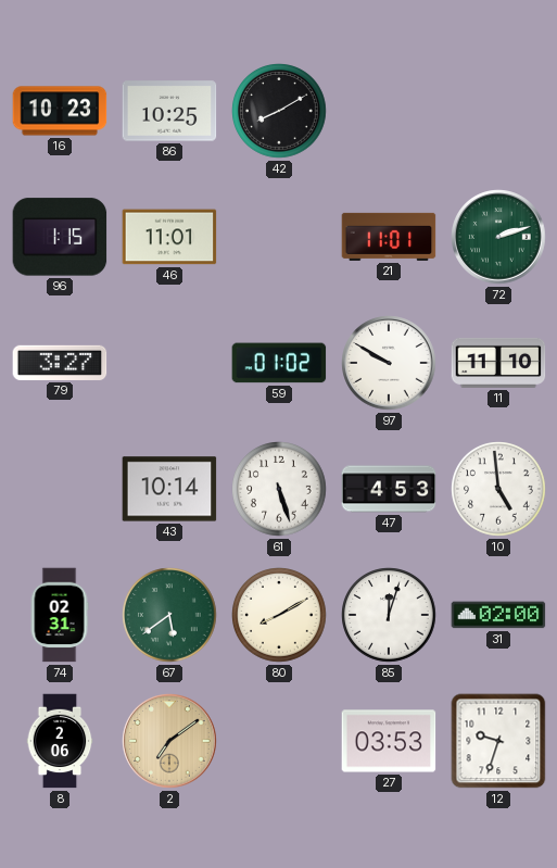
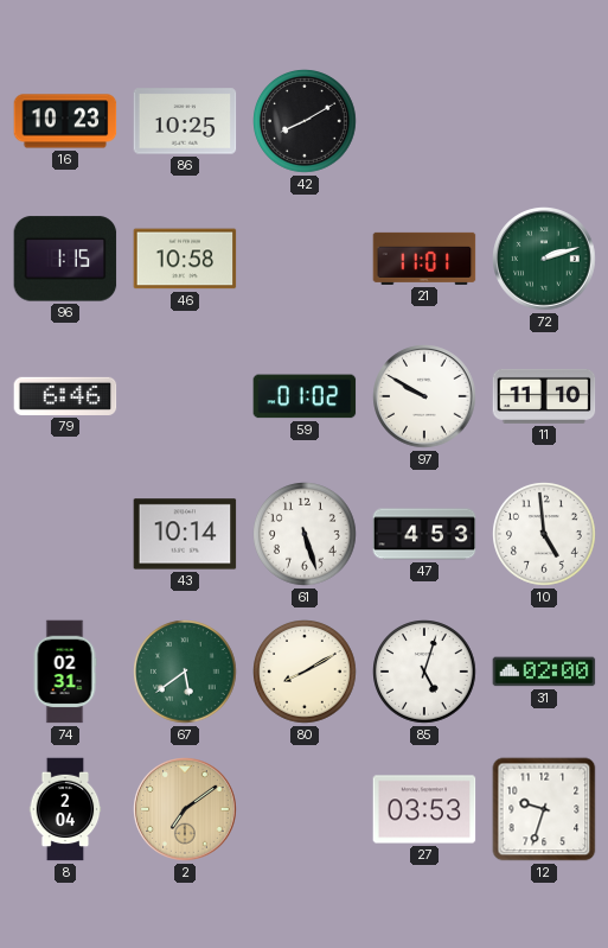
46: 11:01 -> 10:58 (185, 259)
79: 3:27 -> 6:46 (65, 396)
85: 12:03 -> 5:03 (424, 672)
8: 2:06 -> 2:04 (65, 809)
